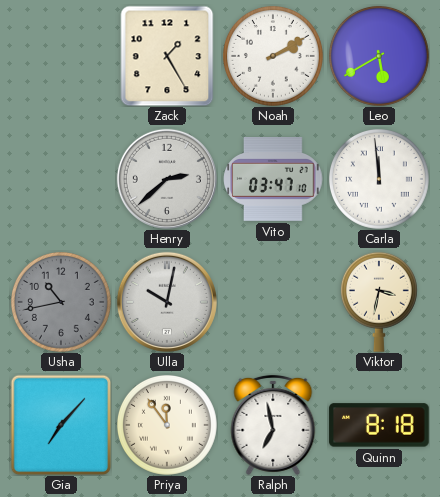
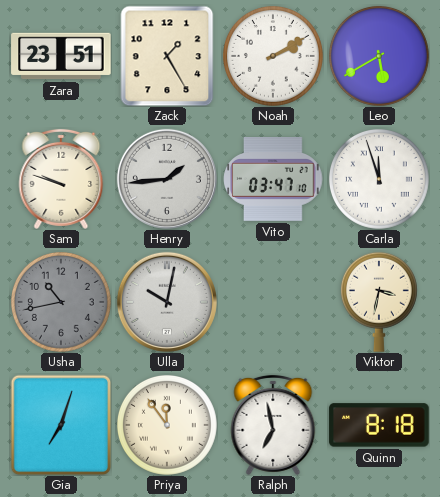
Zara: none -> 23:51 (61, 56)
Sam: none -> 9:48 (61, 179)
Henry: 2:38 -> 1:44 (167, 179)
Carla: 11:59 -> 11:57 (379, 179)
Gia: 7:07 -> 7:03 (61, 425)
